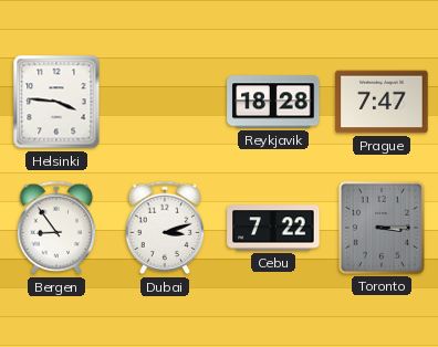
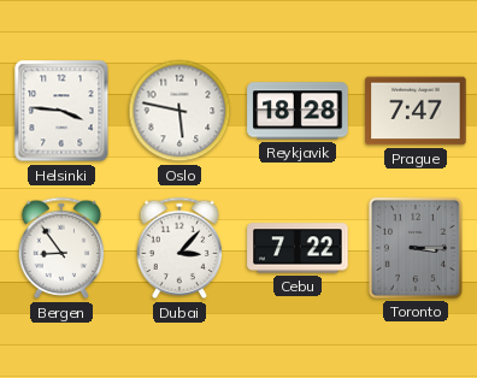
Oslo: none -> 5:47 (179, 111)
Dubai: 3:12 -> 3:07 (179, 248)
